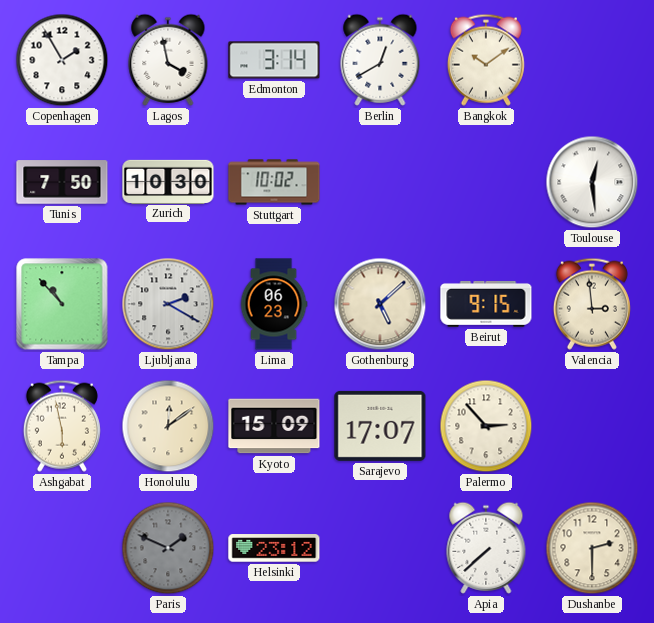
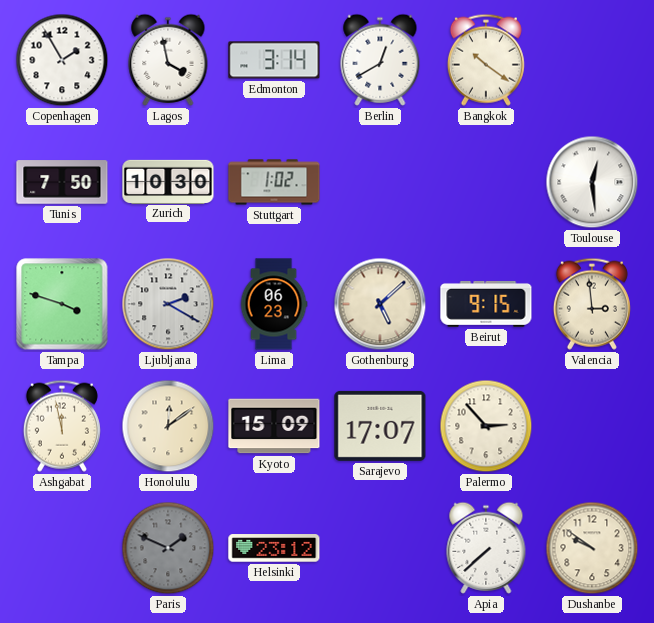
Bangkok: 10:09 -> 10:21 (486, 60)
Stuttgart: 10:02 -> 1:02 (274, 182)
Tampa: 10:53 -> 3:48 (62, 304)
Ashgabat: 5:58 -> 11:58 (62, 426)
Dushanbe: 2:30 -> 9:51 (592, 548)
